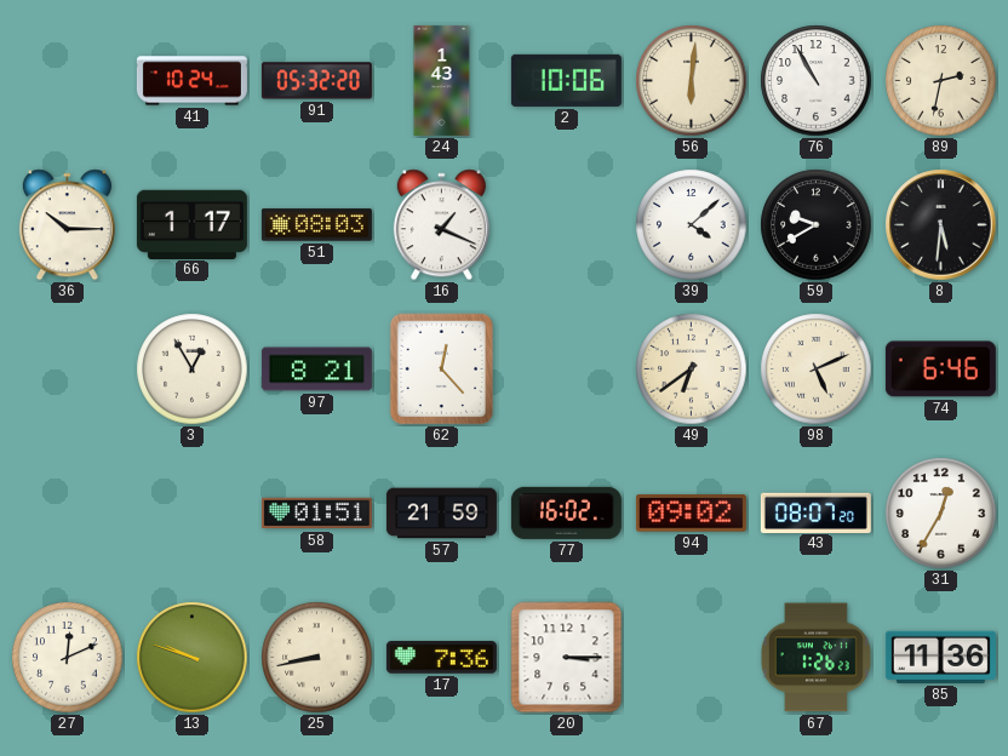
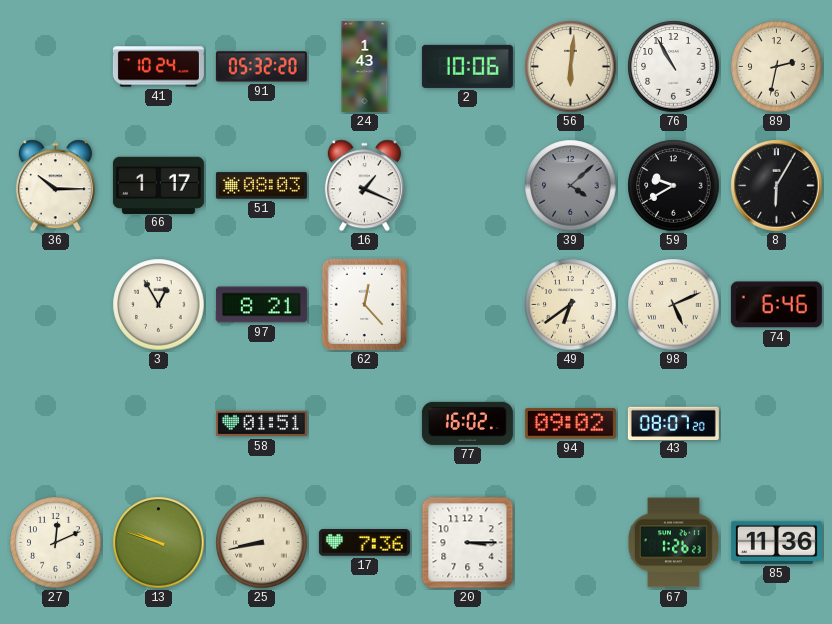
39 dial: white -> grey (571, 186)
8: 5:31 -> 6:05 (777, 186)
57: 21:59 -> none (441, 514)
31: 12:35 -> none (941, 514)
